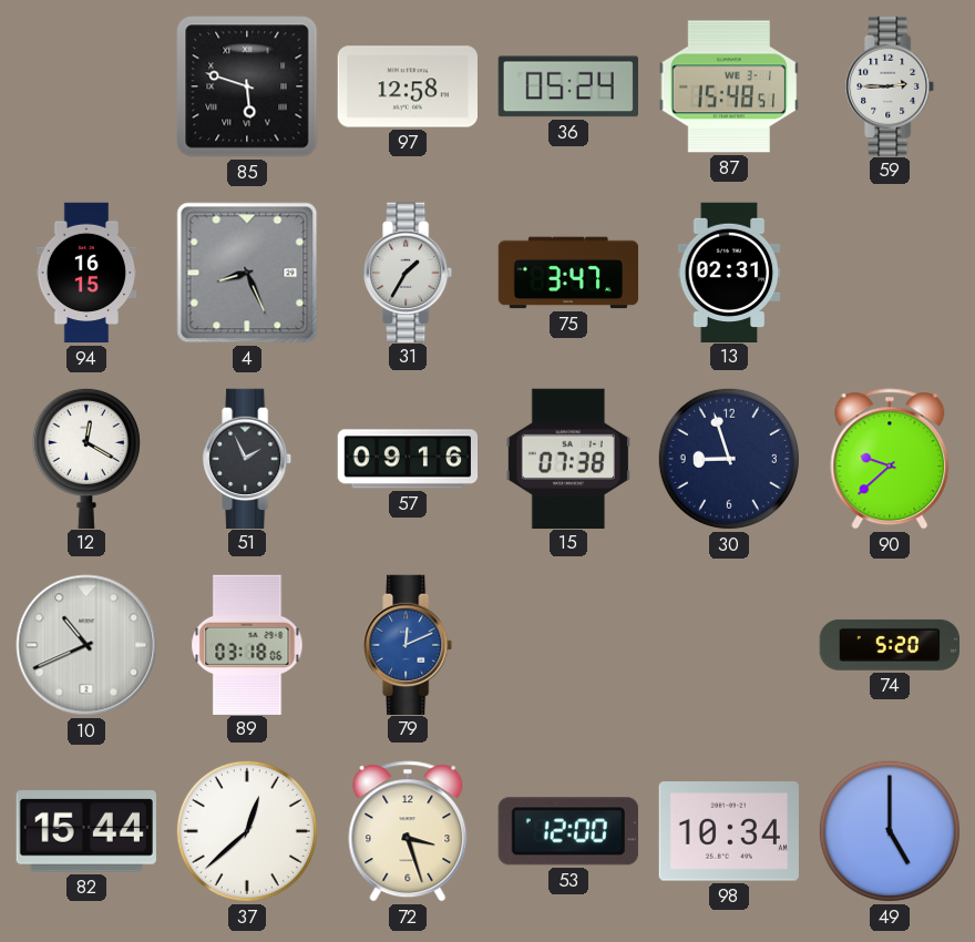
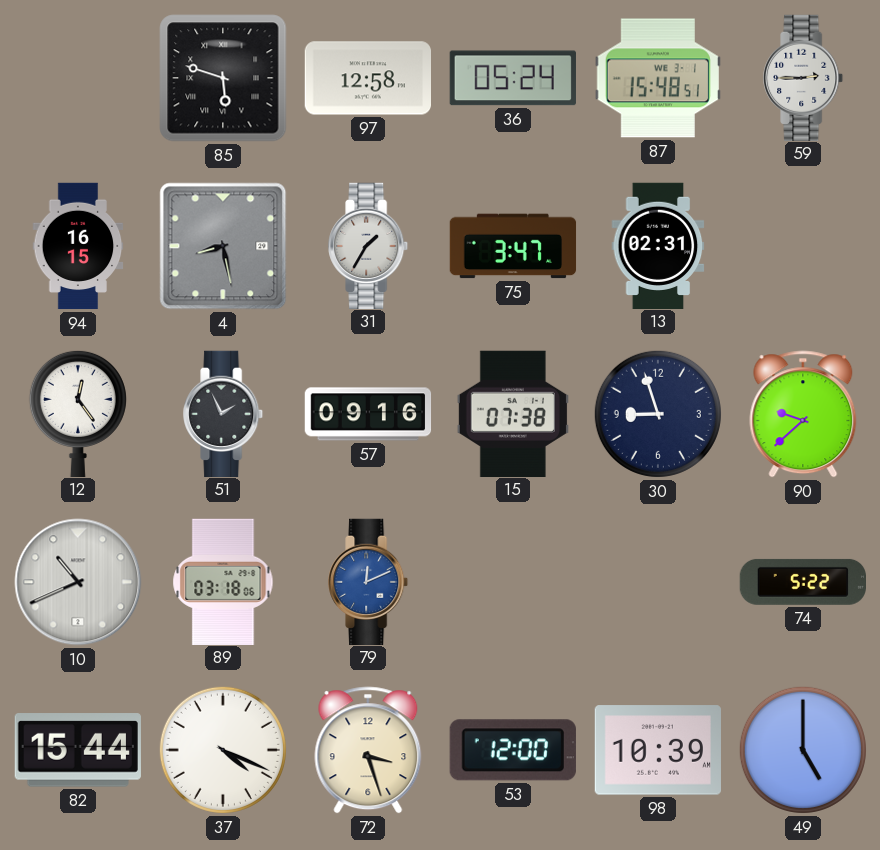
4: 8:26 -> 8:28 (223, 246)
12: 12:20 -> 12:24 (78, 413)
74: 5:20 -> 5:22 (802, 582)
37: 12:38 -> 4:19 (223, 750)
98: 10:34 -> 10:39 (657, 750)
